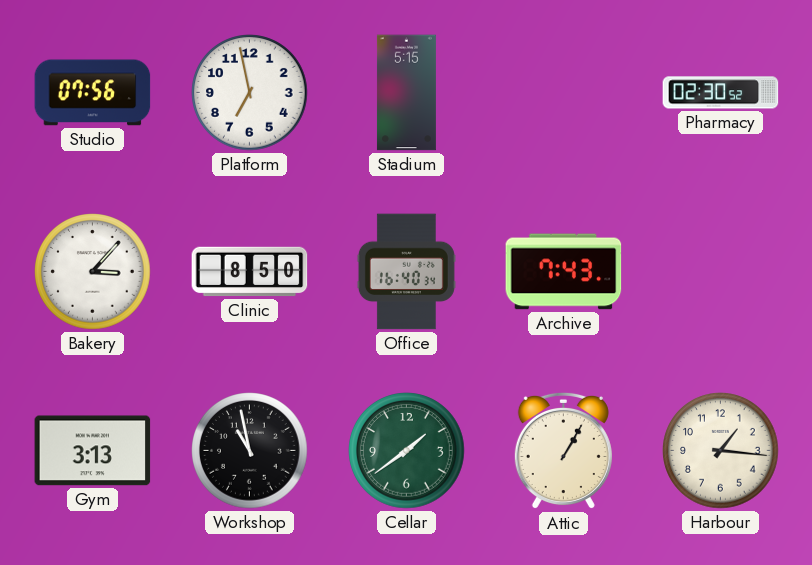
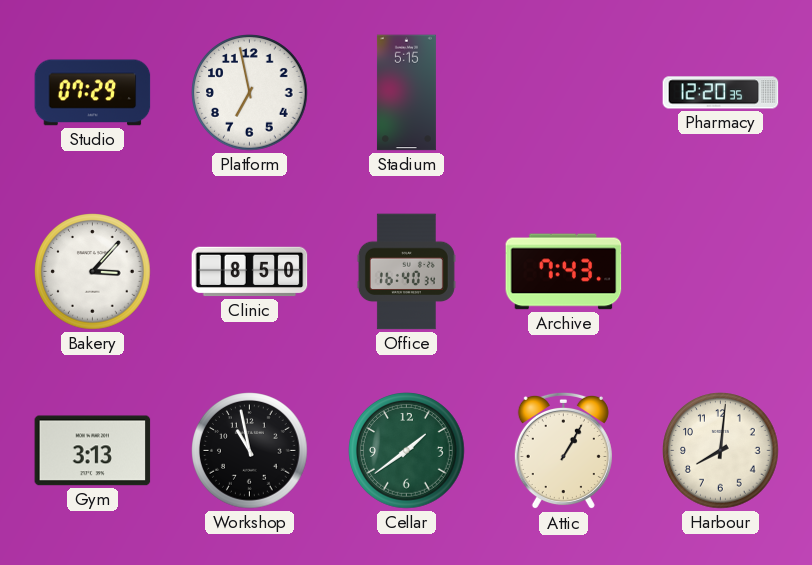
Studio: 07:56 -> 07:29 (93, 93)
Pharmacy: 02:30 -> 12:20 (721, 93)
Harbour: 1:16 -> 8:01 (721, 451)
